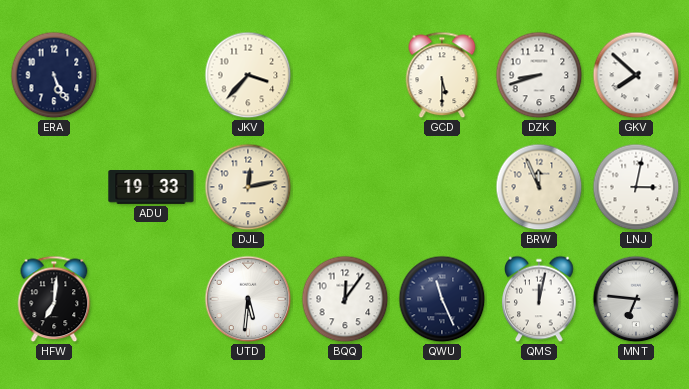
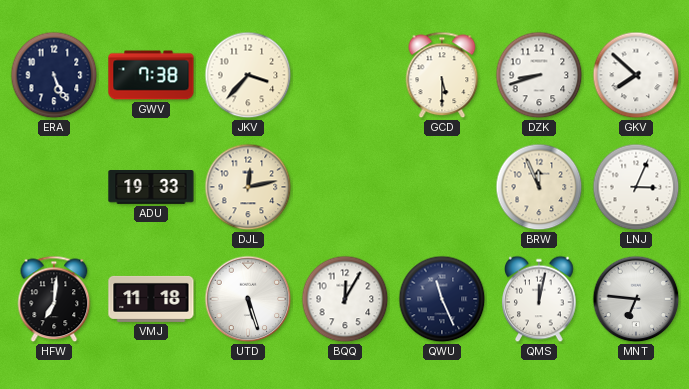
GWV: none -> 7:38 (151, 75)
LNJ: 3:02 -> 3:04 (636, 187)
VMJ: none -> 11:18 (151, 299)
UTD: 5:31 -> 5:27 (248, 299)
BQQ: 12:06 -> 12:05 (345, 299)
